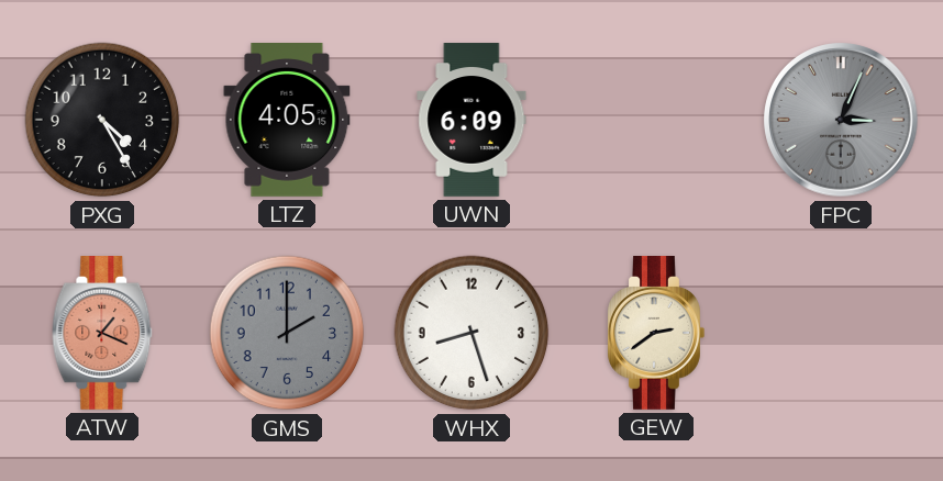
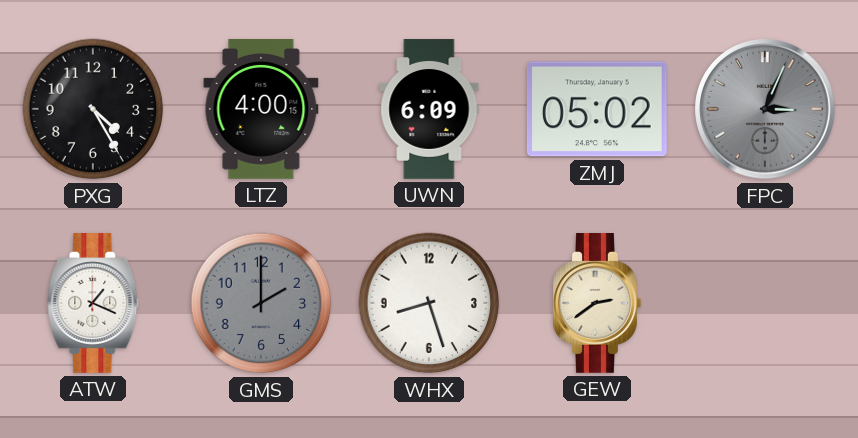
LTZ: 4:05 -> 4:00 (261, 110)
ZMJ: none -> 05:02 (597, 109)
ATW dial: salmon -> white (93, 304)
